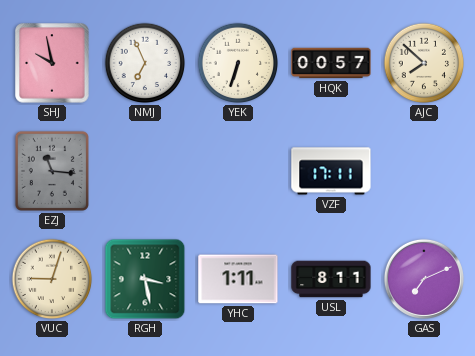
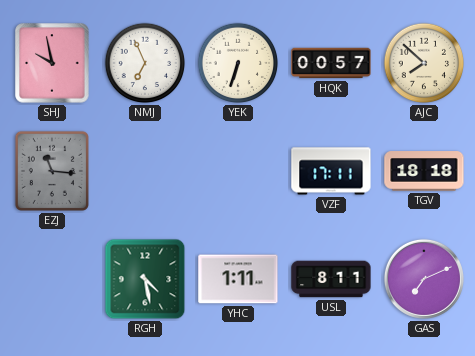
TGV: none -> 18:18 (424, 171)
VUC: 9:03 -> none (52, 279)
RGH: 3:28 -> 4:28 (145, 279)
